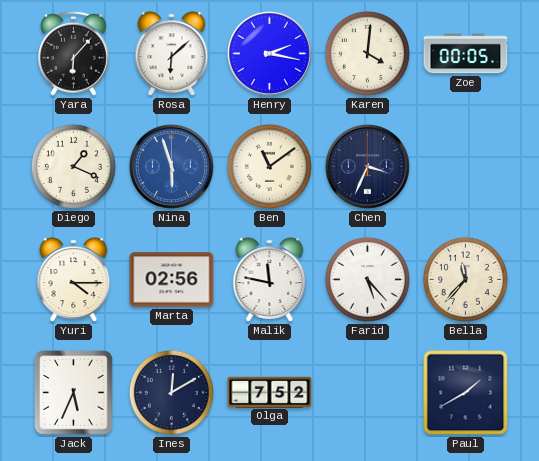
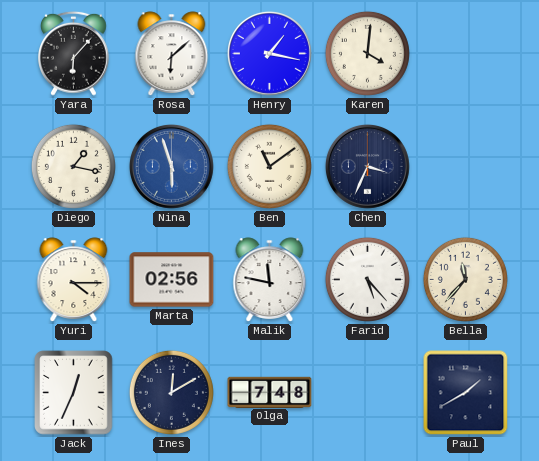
Henry: 2:17 -> 1:17 (269, 53)
Zoe: 00:05 -> none (466, 54)
Diego: 1:19 -> 1:17 (73, 166)
Jack: 5:34 -> 12:34 (74, 393)
Olga: 7:52 -> 7:48 (270, 392)
